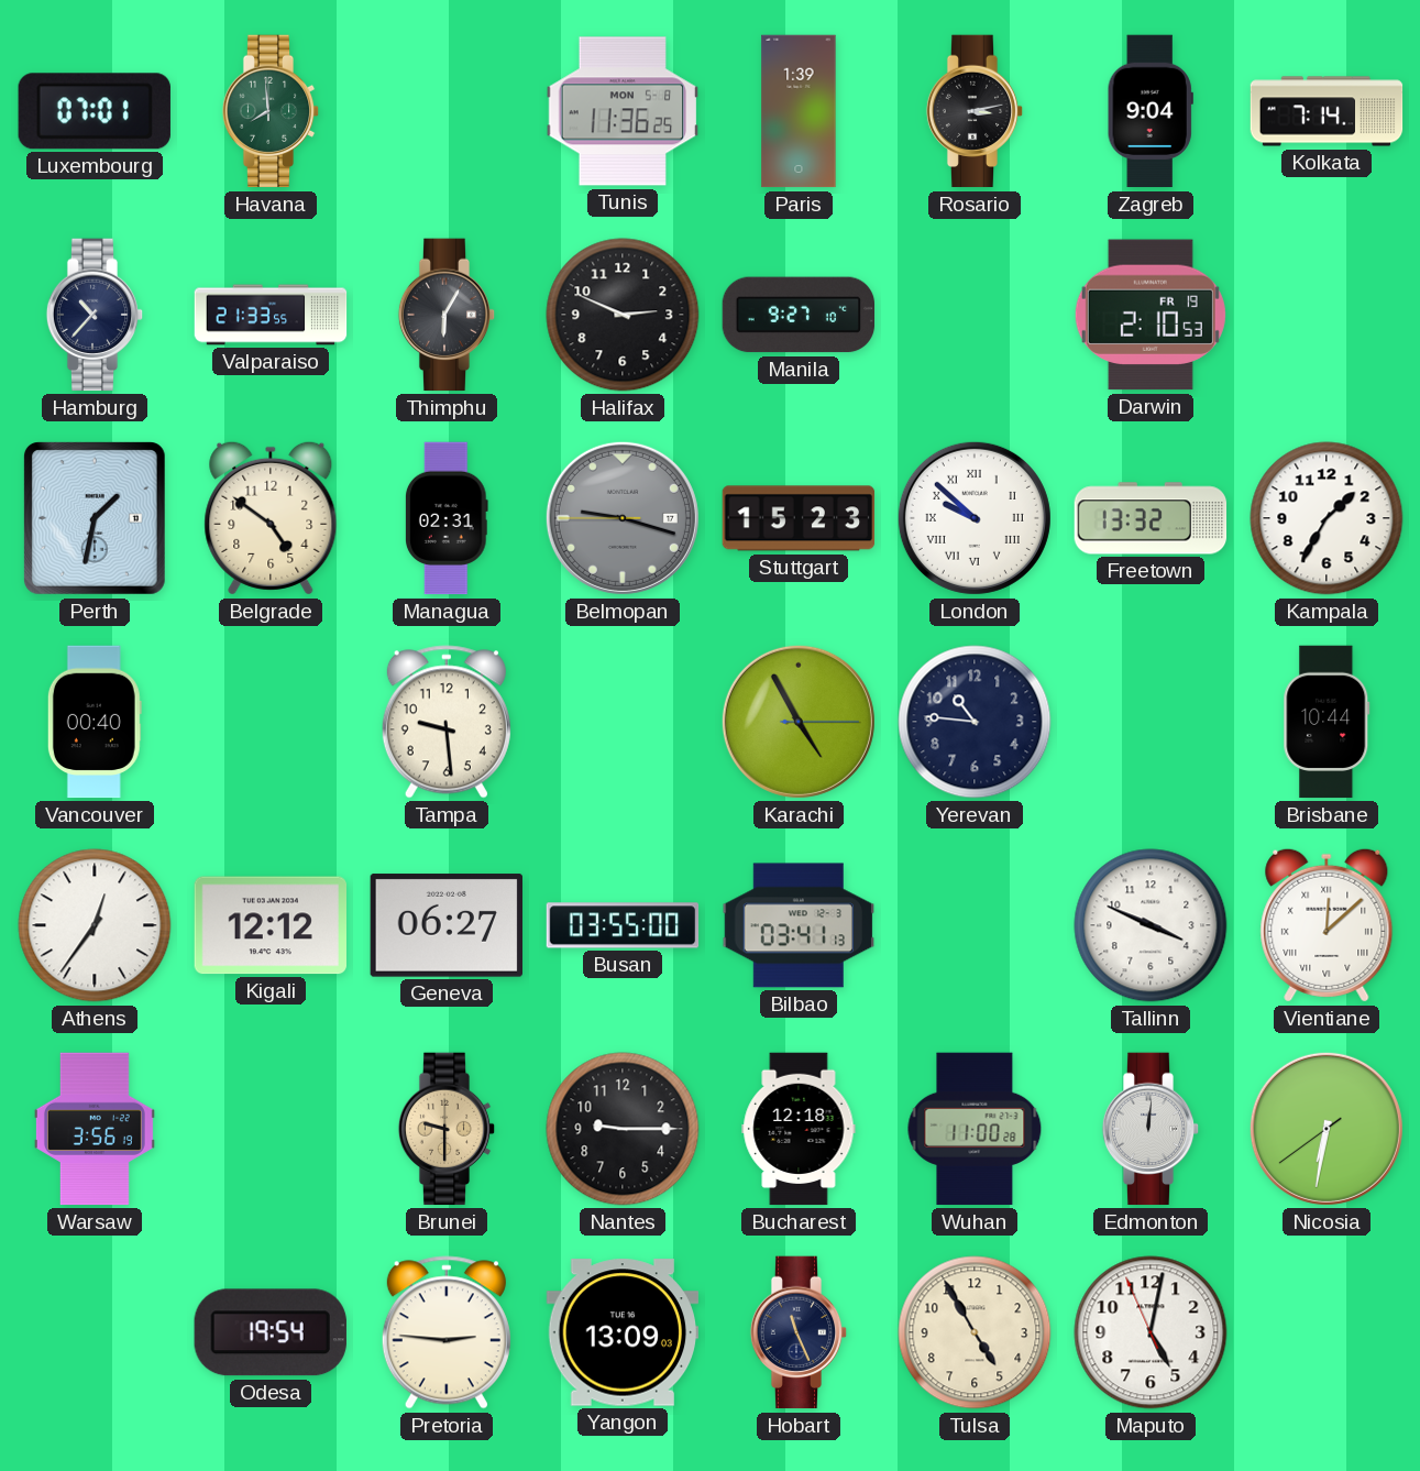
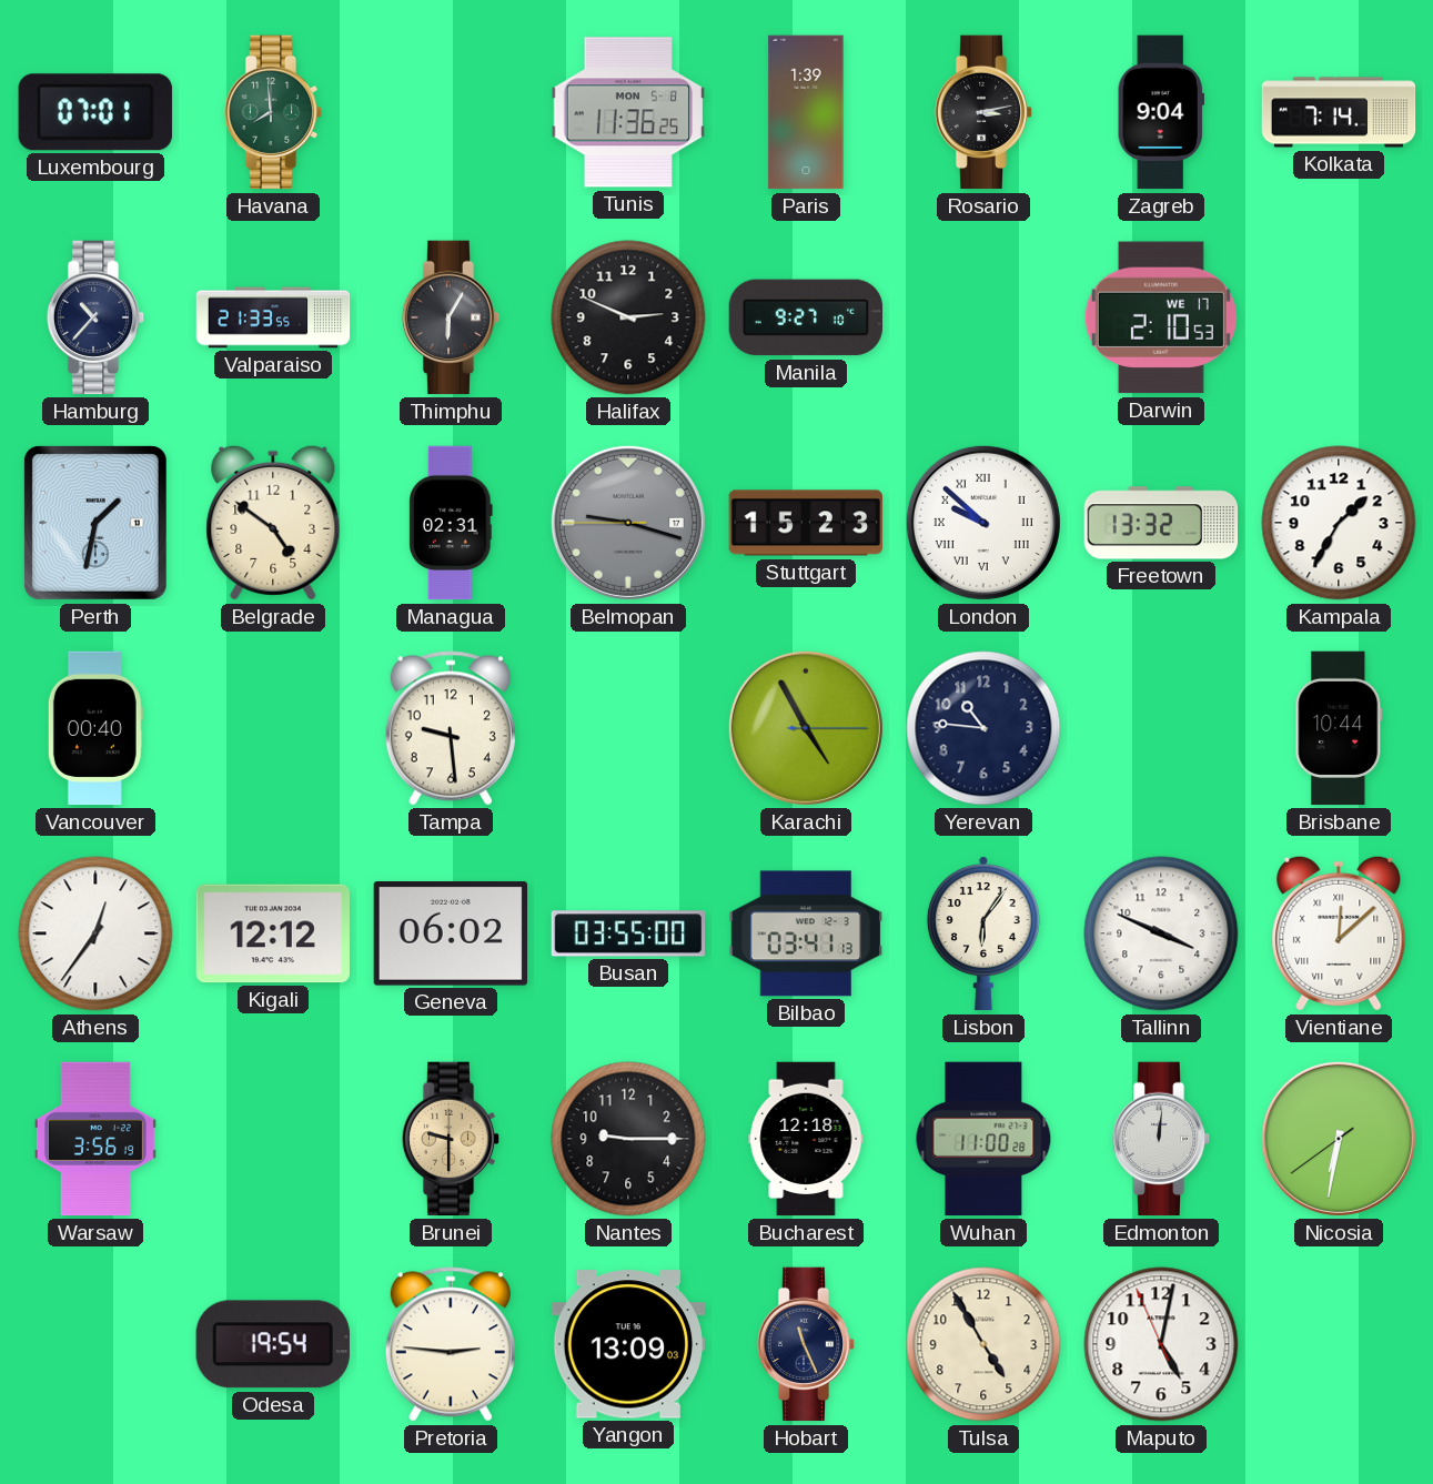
Darwin date: FR 19 -> WE 17 (1161, 317)
Geneva: 06:27 -> 06:02 (450, 933)
Lisbon: none -> 6:06 (983, 933)
